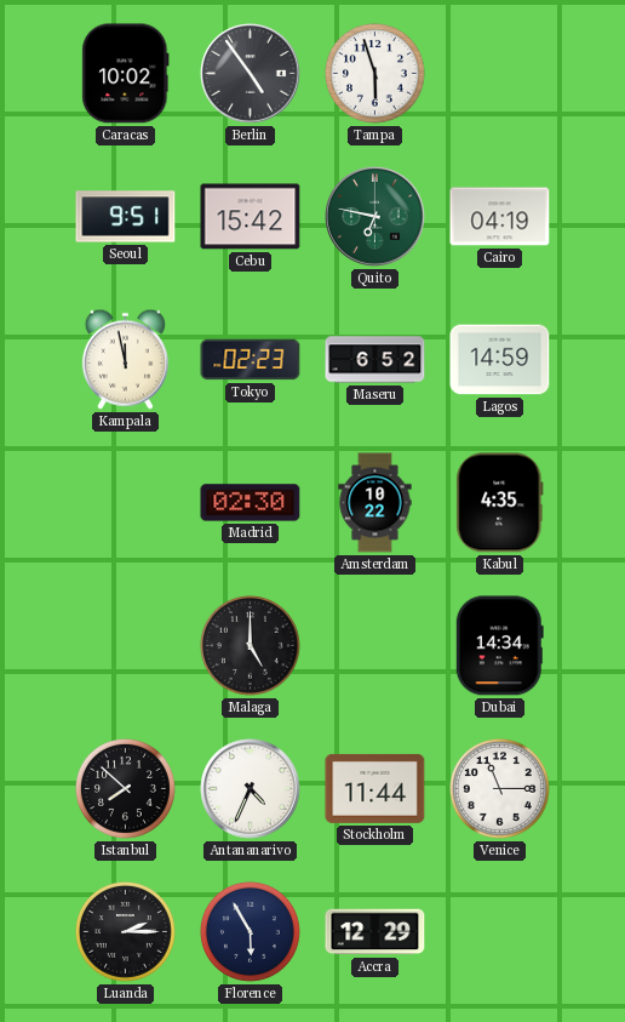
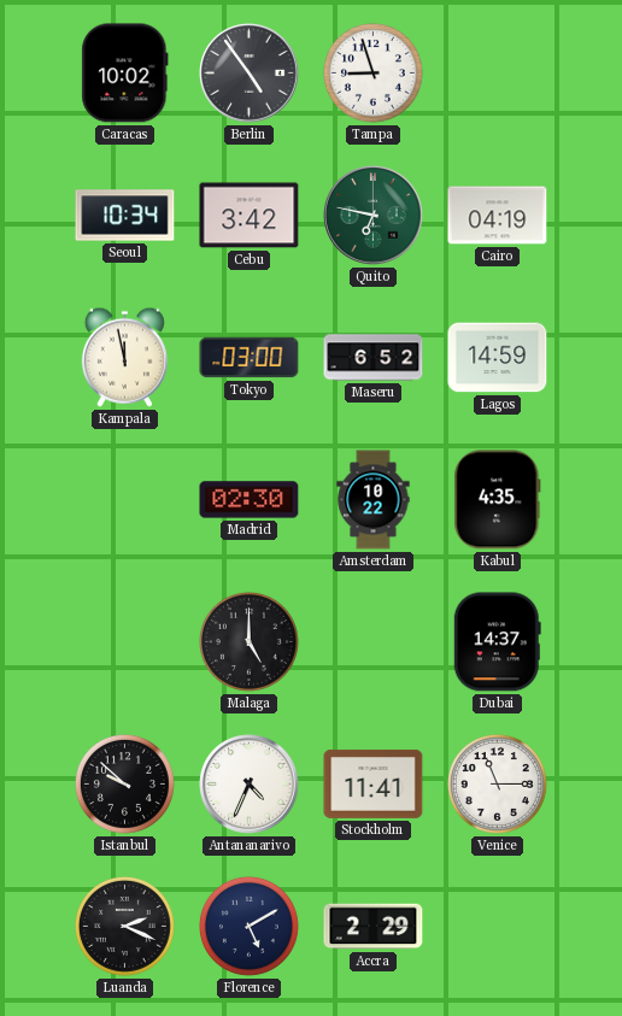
Tampa: 5:57 -> 8:57 (372, 72)
Seoul: 9:51 -> 10:34 (125, 216)
Cebu: 15:42 -> 3:42 (250, 216)
Tokyo: 02:23 -> 03:00 (250, 358)
Dubai: 14:34 -> 14:37 (497, 642)
Istanbul: 7:52 -> 9:52 (124, 783)
Stockholm: 11:44 -> 11:41 (374, 783)
Luanda: 2:15 -> 2:19 (124, 926)
Florence: 5:55 -> 5:10 (248, 926)
Accra: 12:29 -> 2:29 (374, 927)
